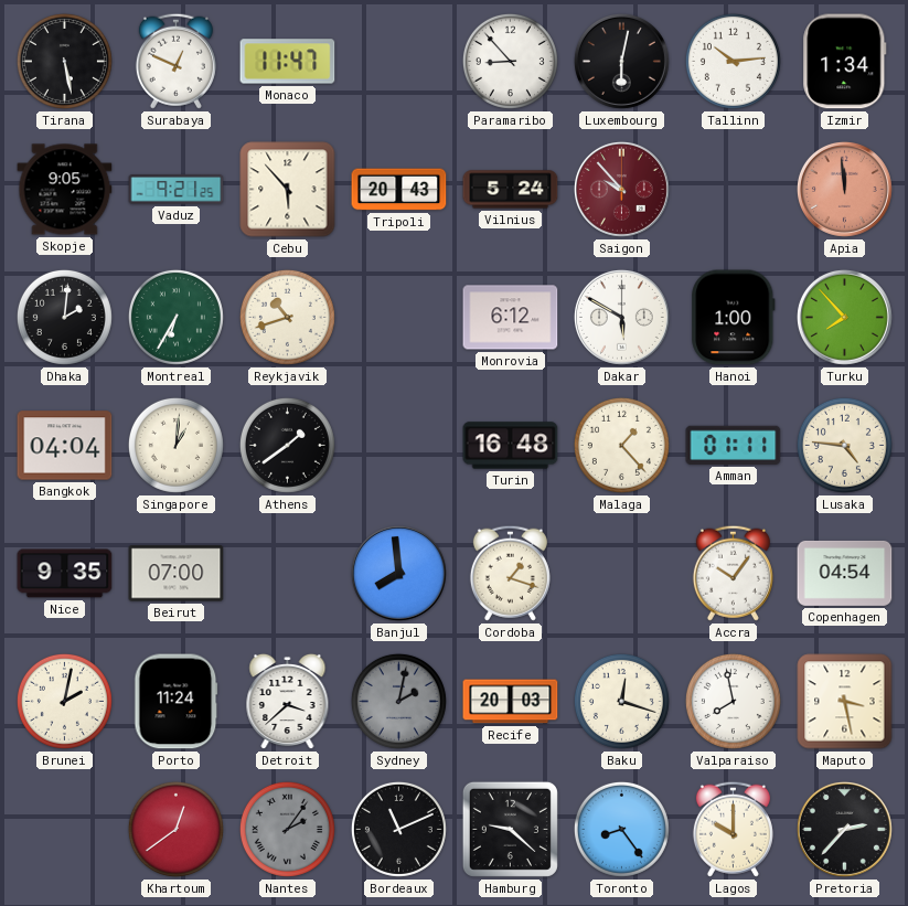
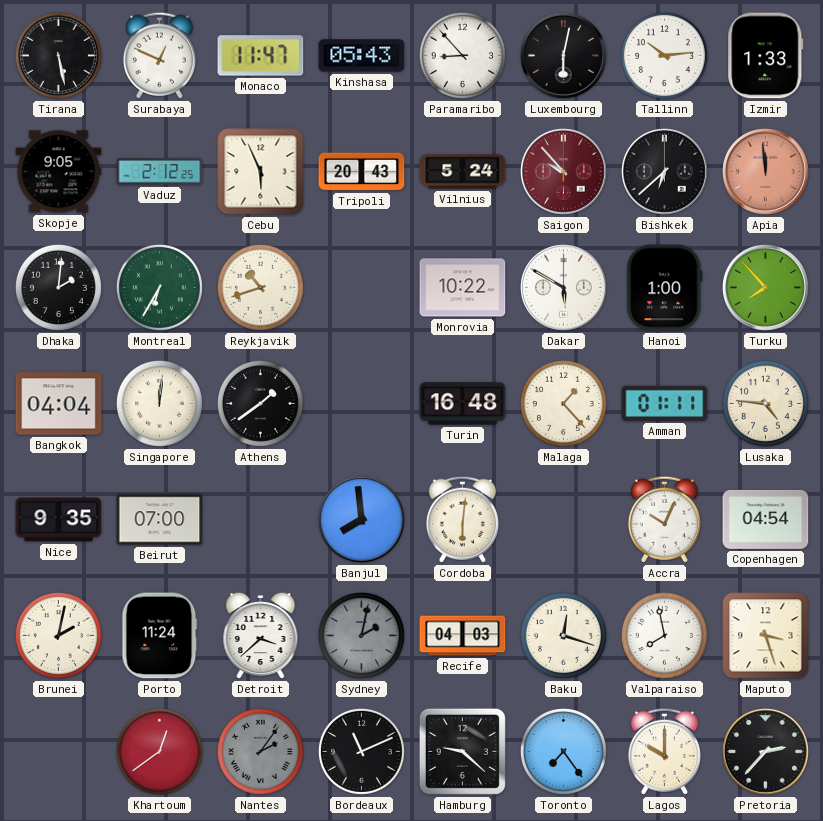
Kinshasa: none -> 05:43 (362, 56)
Izmir: 1:34 -> 1:33 (766, 56)
Vaduz: 9:21 -> 2:12 (160, 172)
Cebu: 5:53 -> 5:56 (261, 172)
Bishkek: none -> 6:38 (664, 171)
Monrovia: 6:12 -> 10:22 (463, 288)
Singapore: 1:01 -> 12:01 (159, 403)
Cordoba: 1:18 -> 6:01 (462, 519)
Accra: 10:06 -> 10:04 (664, 519)
Recife: 20:03 -> 04:03 (463, 636)
Maputo: 3:28 -> 3:27 (766, 636)
Toronto: 8:24 -> 7:24 (563, 751)
